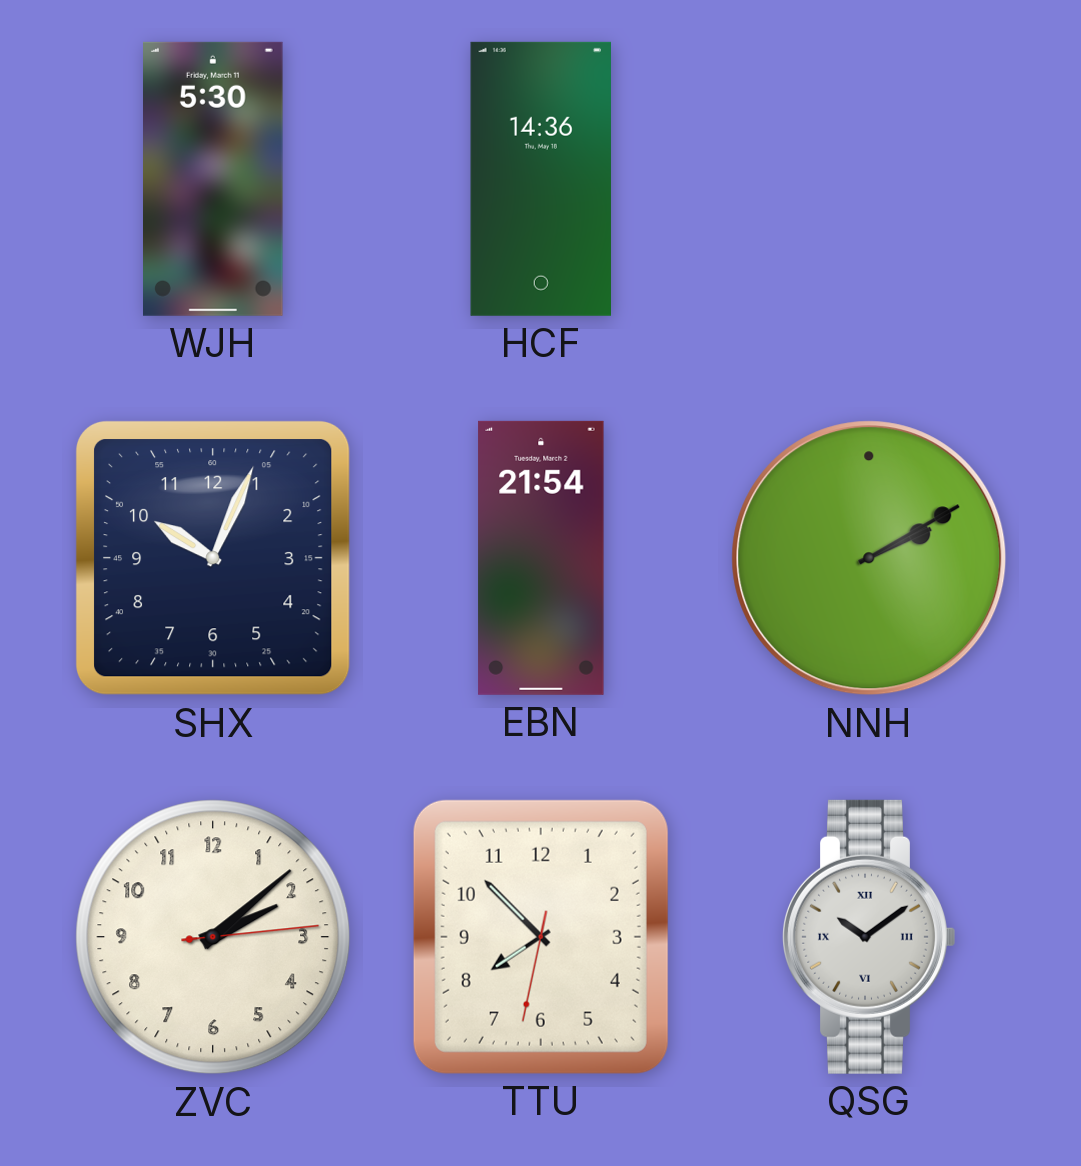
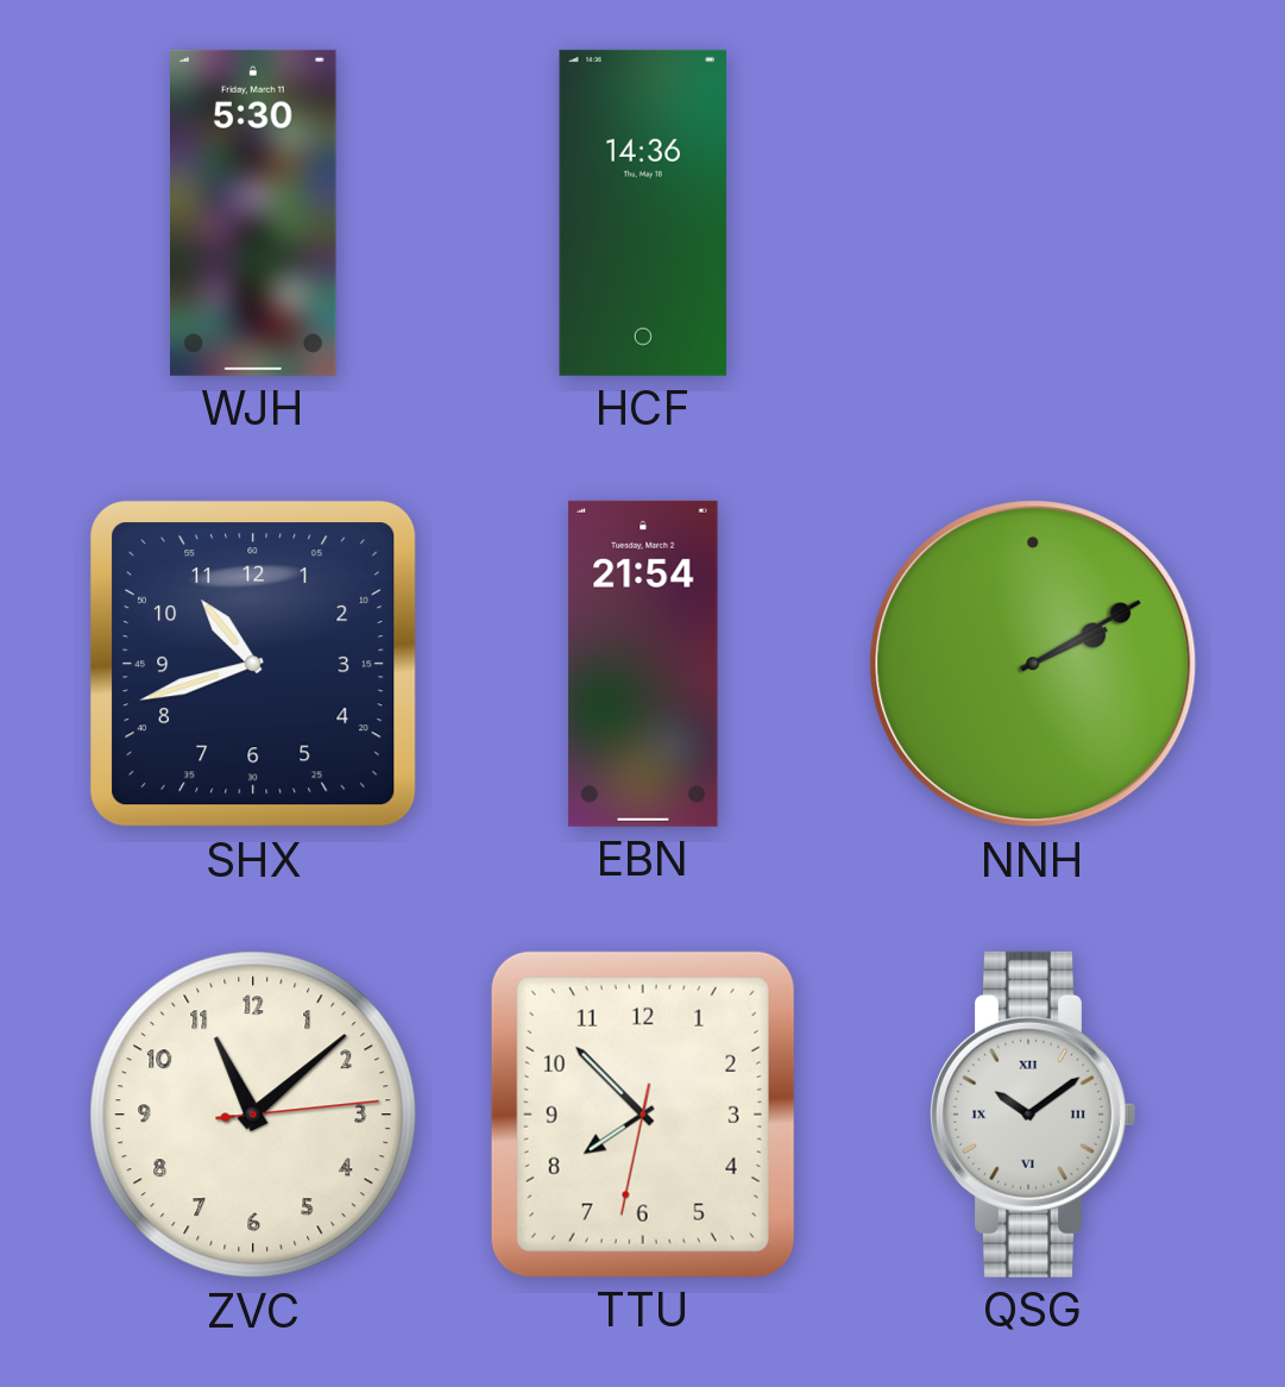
SHX: 10:04 -> 10:42 (253, 664)
ZVC: 2:08 -> 11:08 (253, 1115)
